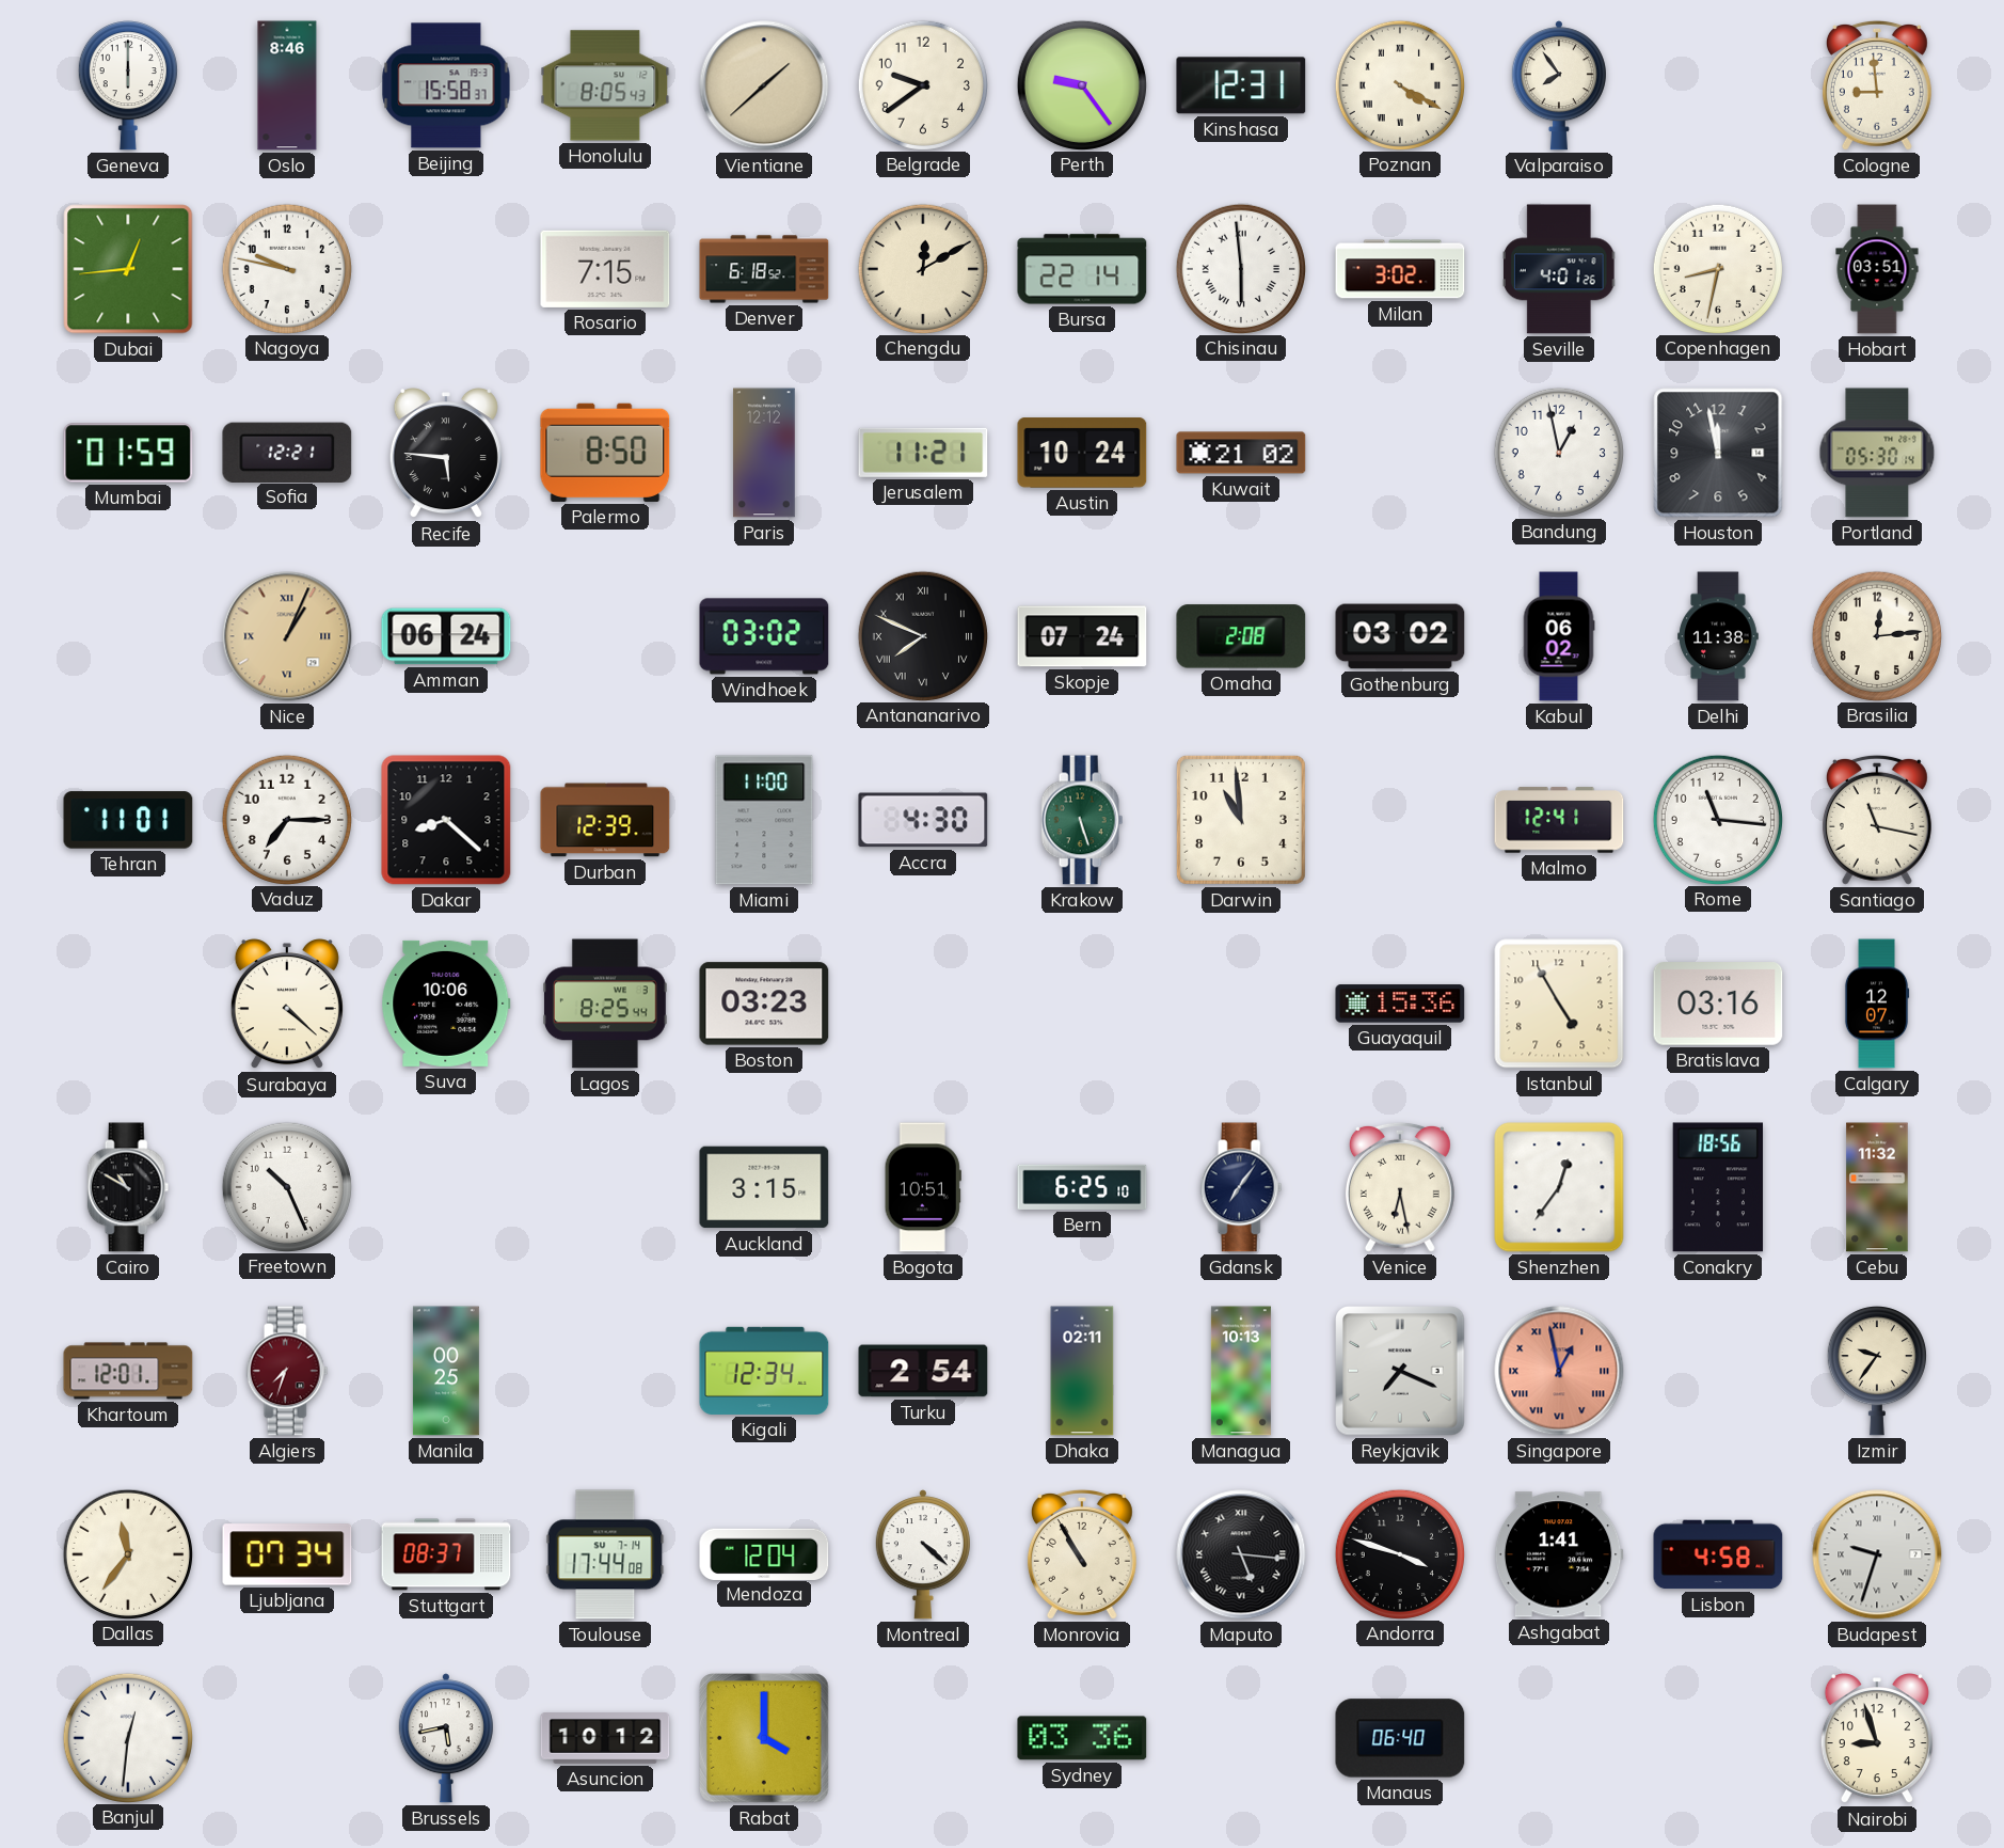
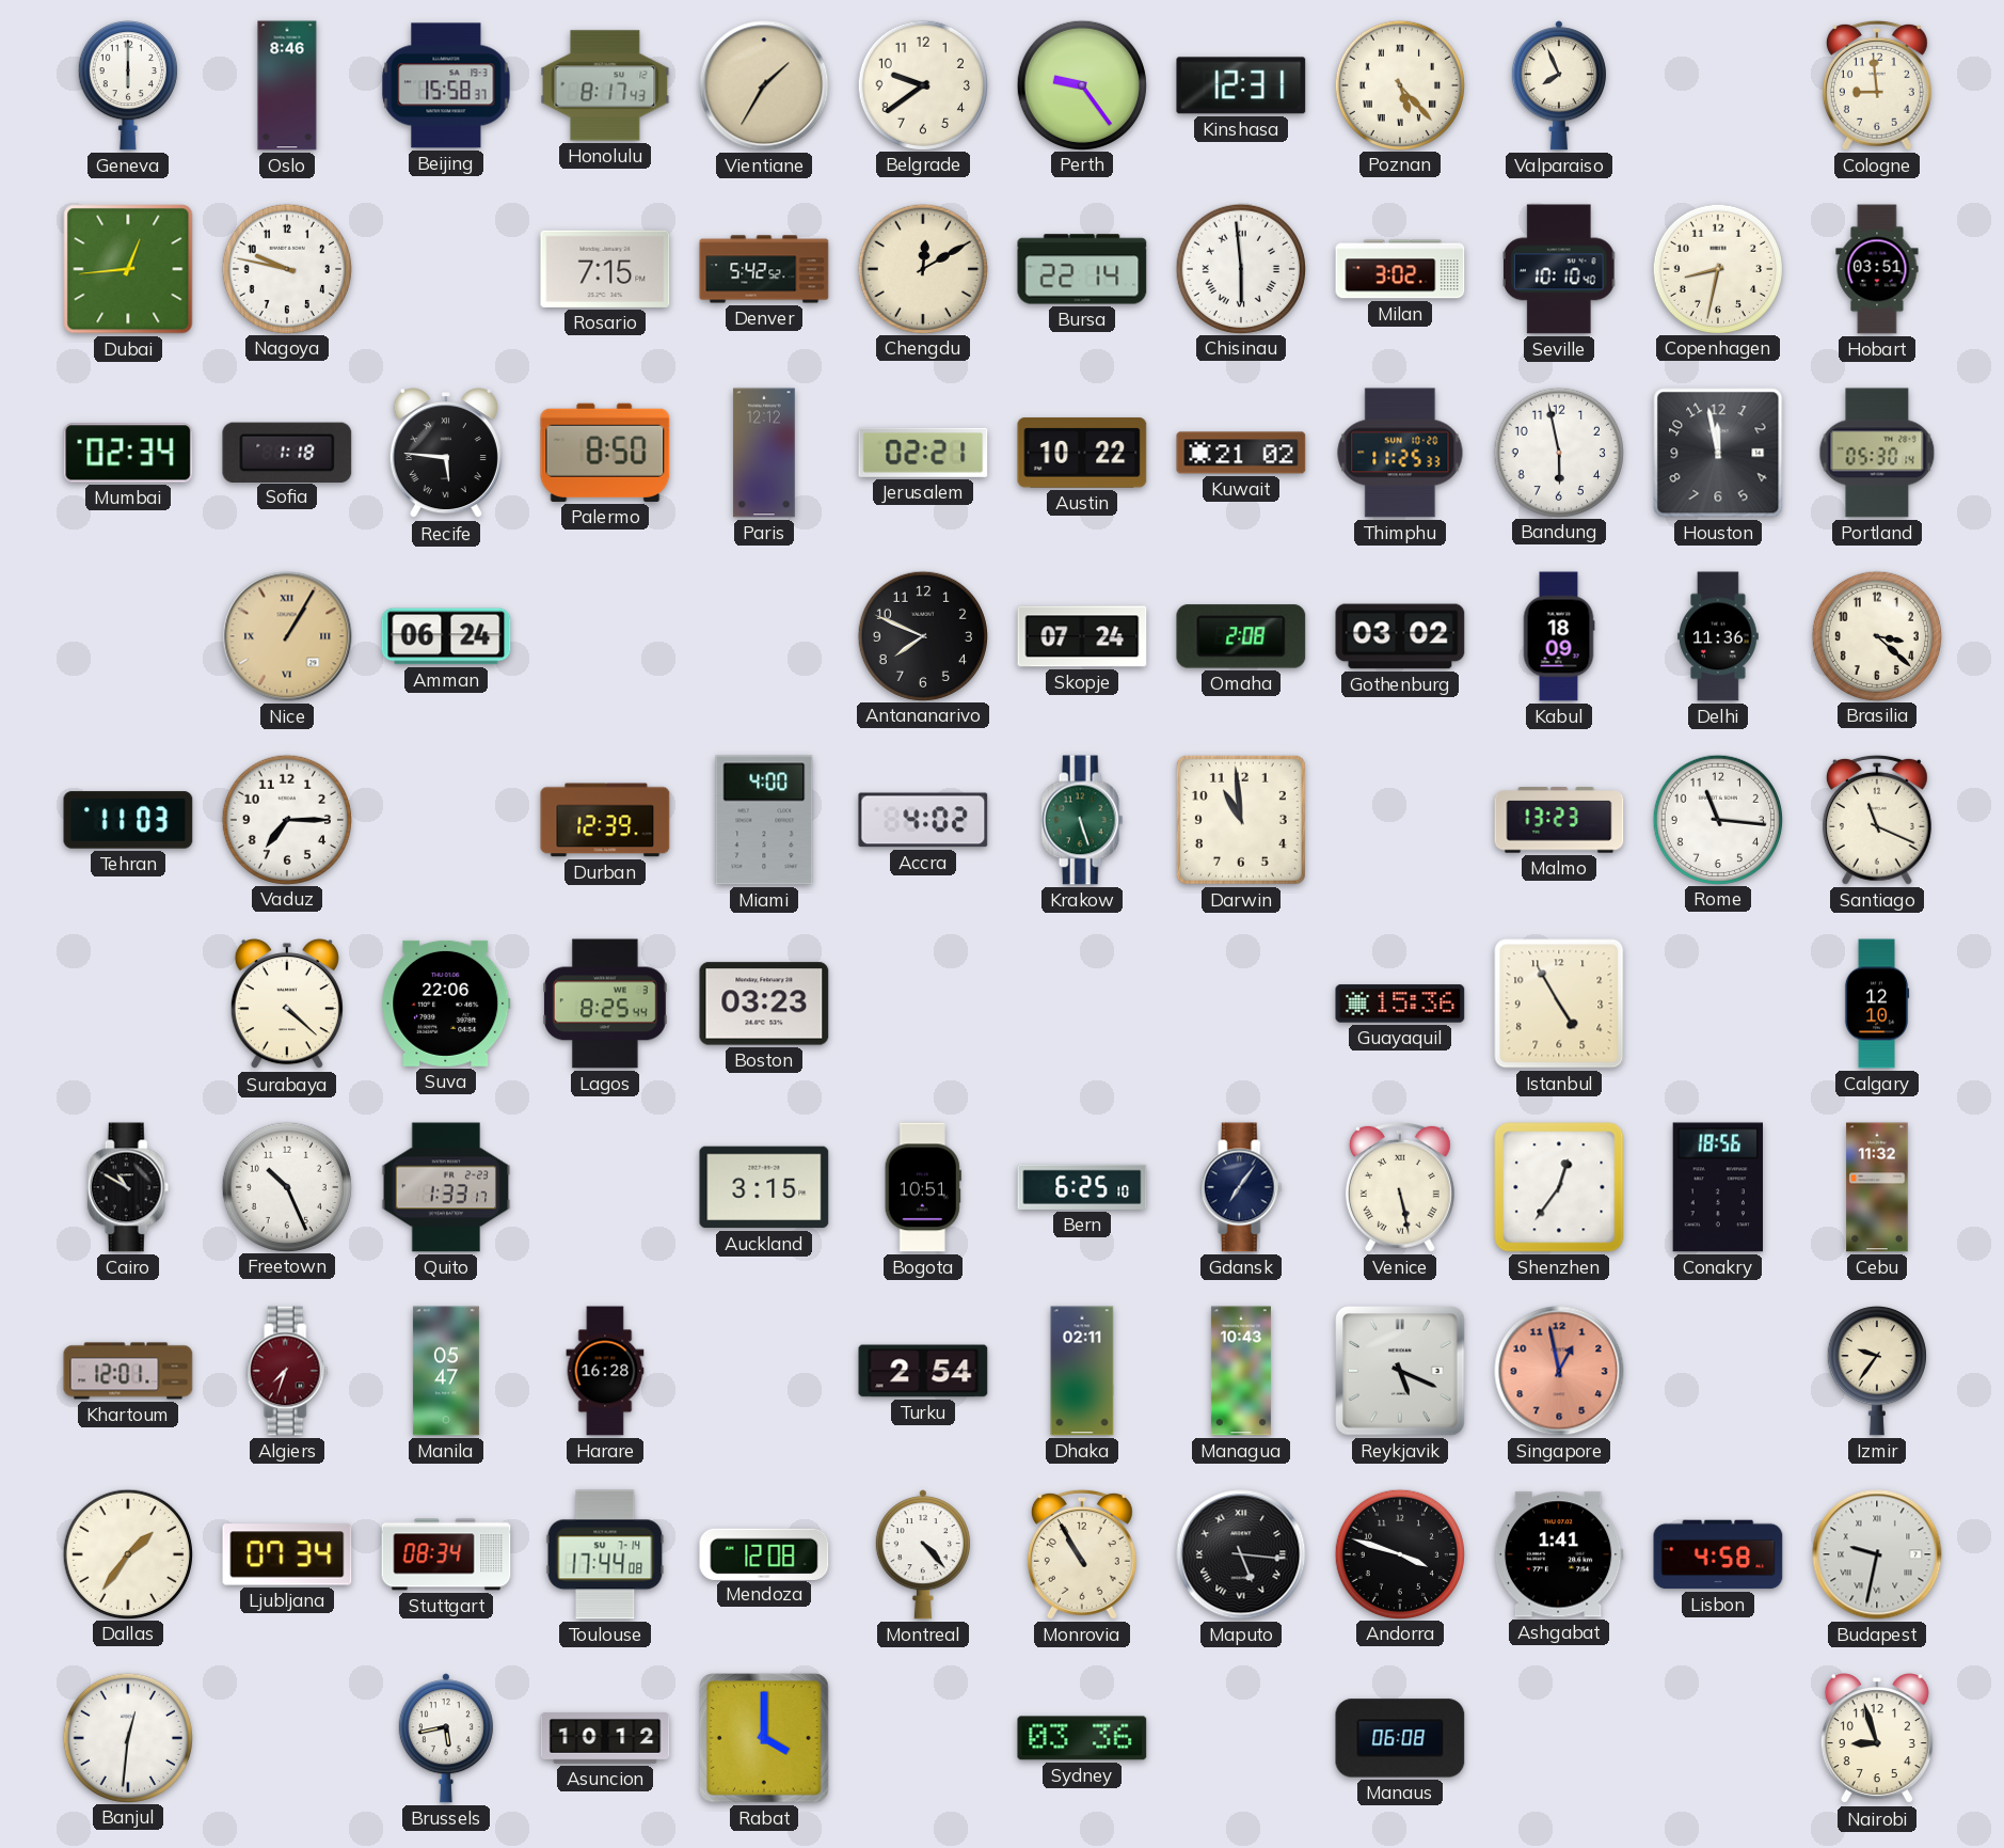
Honolulu: 8:05 -> 8:17 (605, 85)
Vientiane: 1:38 -> 1:35 (764, 85)
Poznan: 4:20 -> 5:23 (1399, 84)
Valparaiso: 7:54 -> 7:56 (1559, 85)
Denver: 6:18 -> 5:42 (764, 269)
Seville: 4:01 -> 10:10 (1559, 269)
Mumbai: 01:59 -> 02:34 (128, 453)
Sofia: 12:21 -> 1:18 (287, 452)
Jerusalem: 11:21 -> 02:21 (923, 453)
Austin: 10:24 -> 10:22 (1082, 453)
Thimphu: none -> 11:25 (1400, 453)
Bandung: 12:58 -> 5:58 (1558, 452)
Nice: 1:04 -> 1:05 (287, 636)
Windhoek: 03:02 -> none (764, 636)
Antananarivo numerals: Roman -> Arabic (922, 635)
Kabul: 06:02 -> 18:09 (1559, 636)
Delhi: 11:38 -> 11:36 (1718, 636)
Brasilia: 12:14 -> 3:22 (1876, 635)
Tehran: 11:01 -> 11:03 (128, 820)
Dakar: 8:22 -> none (446, 820)
Miami: 11:00 -> 4:00 (764, 820)
Accra: 4:30 -> 4:02 (923, 820)
Malmo: 12:41 -> 13:23 (1559, 820)
Santiago: 11:17 -> 11:19 (1877, 820)
Suva: 10:06 -> 22:06 (446, 1004)
Bratislava: 03:16 -> none (1718, 1004)
Calgary: 12:07 -> 12:10 (1877, 1004)
Quito: none -> 1:33 (446, 1187)
Venice: 6:28 -> 5:28 (1400, 1187)
Manila: 00:25 -> 05:47 (446, 1371)
Harare: none -> 16:28 (605, 1371)
Kigali: 12:34 -> none (764, 1371)
Managua: 10:13 -> 10:43 (1241, 1371)
Reykjavik: 7:19 -> 5:19 (1400, 1371)
Singapore numerals: Roman -> Arabic (1559, 1371)
Dallas: 11:36 -> 1:36 (127, 1553)
Stuttgart: 08:37 -> 08:34 (446, 1554)
Mendoza: 12:04 -> 12:08 (764, 1553)
Montreal: 4:22 -> 4:23 (923, 1554)
Budapest: 9:33 -> 9:32 (1877, 1554)
Manaus: 06:40 -> 06:08 (1400, 1738)
